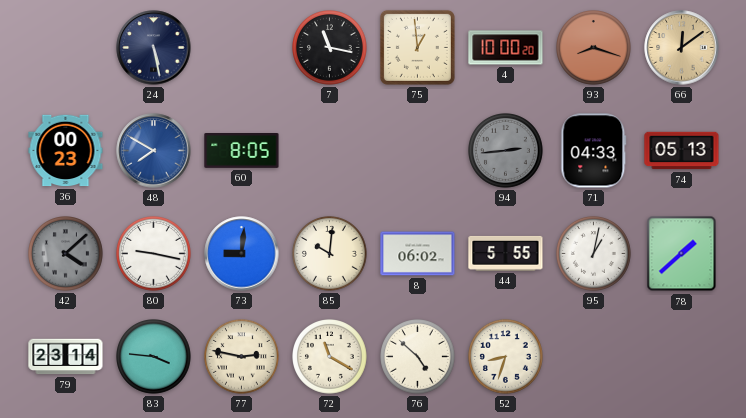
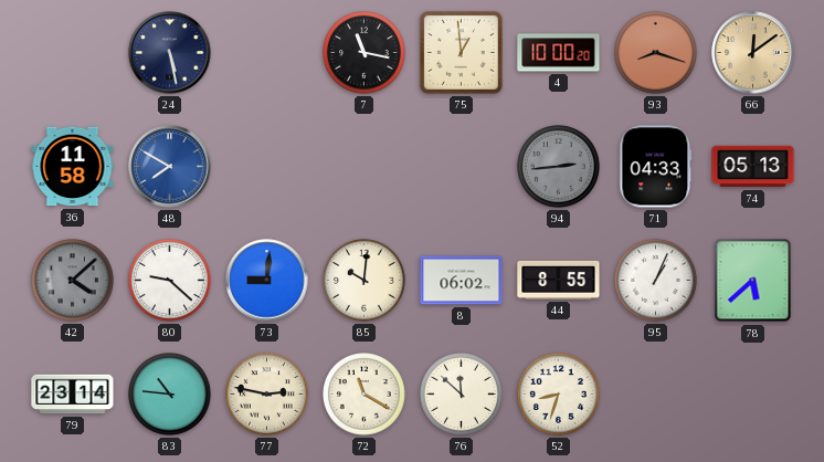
36: 00:23 -> 11:58 (73, 167)
60: 8:05 -> none (242, 151)
80: 9:17 -> 9:22 (170, 281)
44: 5:55 -> 8:55 (559, 280)
95: 1:02 -> 1:04 (656, 281)
78: 1:38 -> 5:38 (753, 281)
83: 3:46 -> 10:46 (170, 395)
76: 4:52 -> 11:52 (462, 395)
